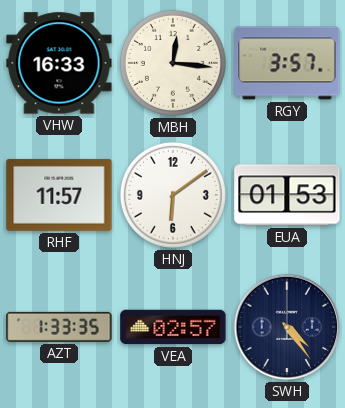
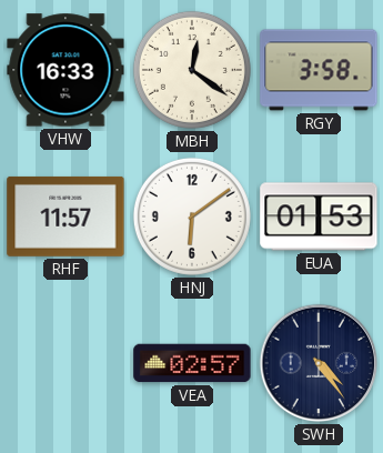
MBH: 12:16 -> 12:21 (192, 70)
RGY: 3:57 -> 3:58 (319, 70)
AZT: 1:33 -> none (59, 327)
